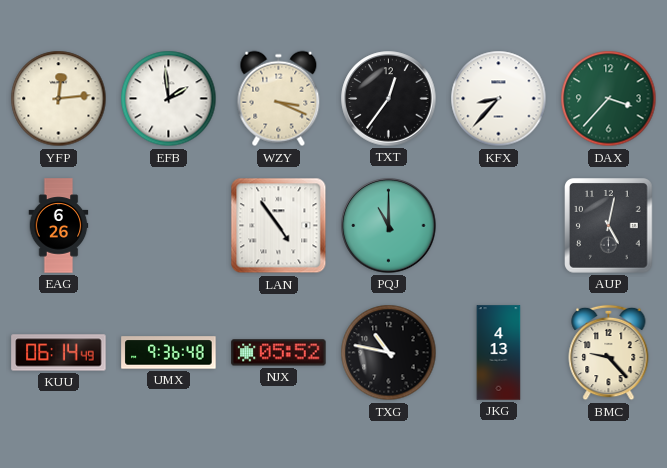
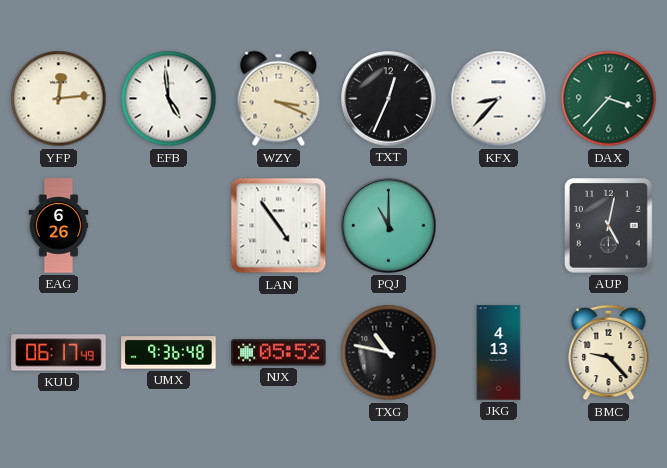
EFB: 1:59 -> 4:59 (169, 99)
TXT: 12:36 -> 12:34 (389, 99)
KUU: 06:14 -> 06:17 (59, 353)
